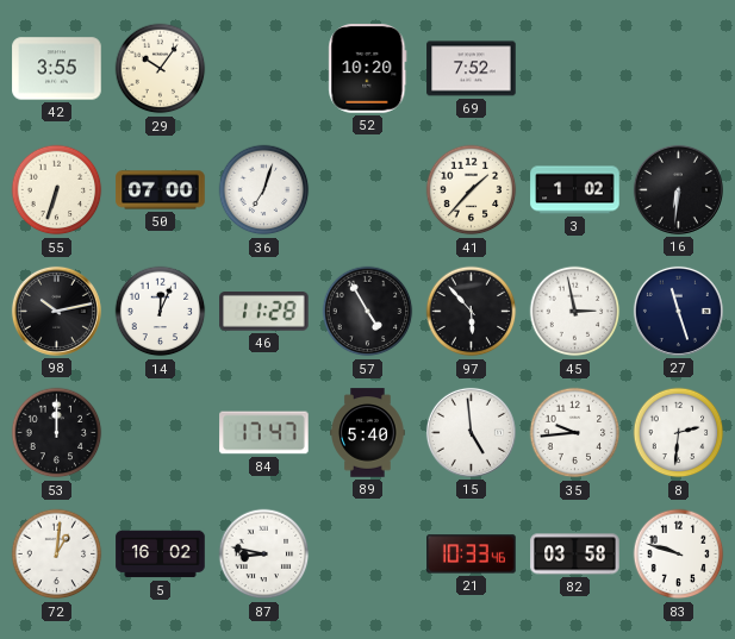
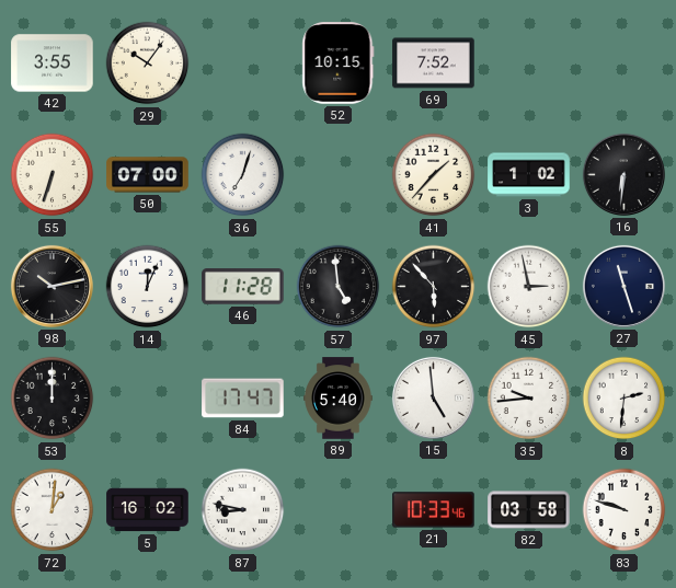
52: 10:20 -> 10:15 (339, 64)
57: 4:55 -> 4:59 (339, 287)
